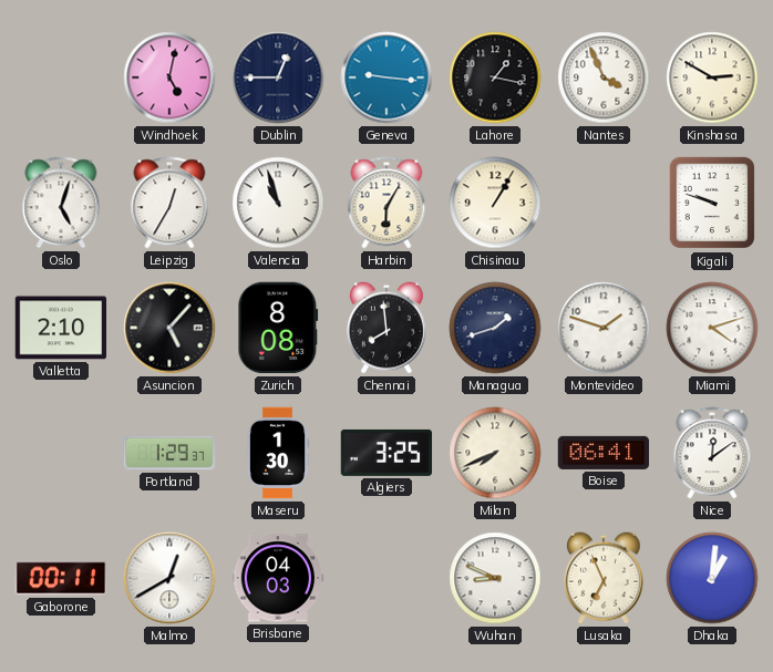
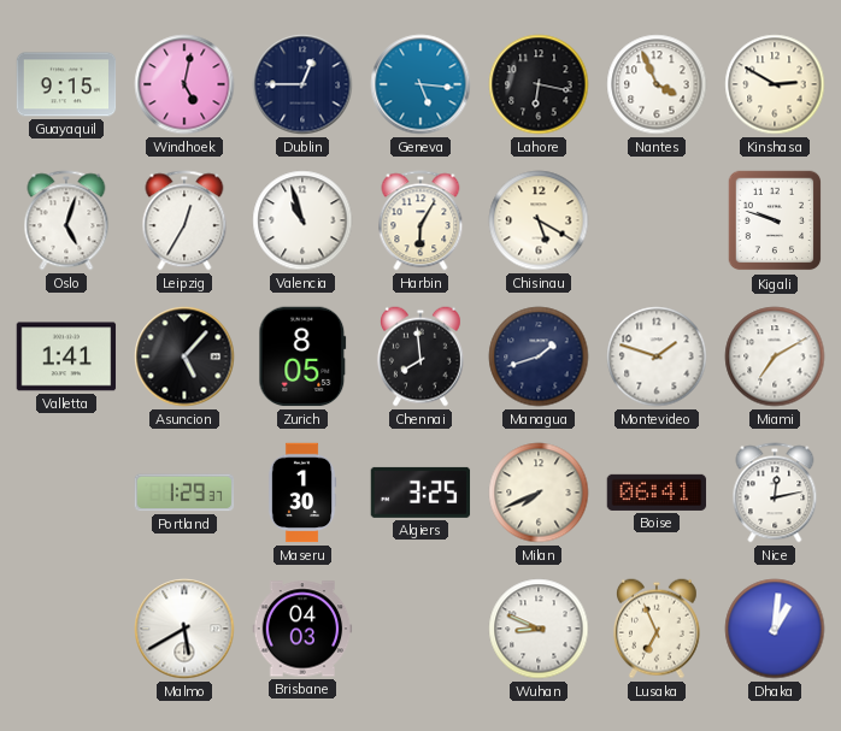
Guayaquil: none -> 9:15 (66, 84)
Geneva: 9:16 -> 5:16 (420, 84)
Lahore: 1:17 -> 6:17 (539, 84)
Chisinau: 1:05 -> 5:20 (539, 220)
Valletta: 2:10 -> 1:41 (66, 356)
Zurich: 8:08 -> 8:05 (302, 356)
Miami: 4:12 -> 7:10 (775, 356)
Nice: 12:09 -> 12:13 (775, 493)
Gaborone: 00:11 -> none (61, 578)
Malmo: 12:40 -> 5:40 (184, 629)
